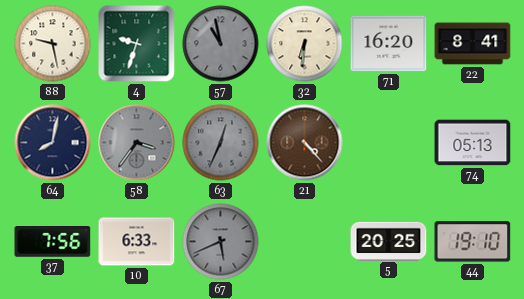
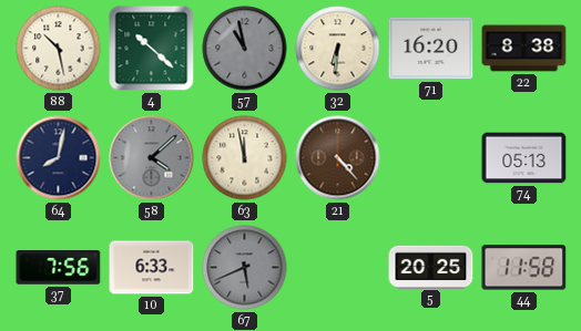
88: 9:28 -> 10:28 (59, 49)
4: 9:33 -> 10:22 (152, 49)
22: 8:41 -> 8:38 (524, 49)
58: 3:36 -> 4:08 (152, 158)
63: 12:34 -> 11:58 (245, 158)
63 dial: grey -> cream (245, 158)
44: 19:10 -> 11:58 (524, 268)
